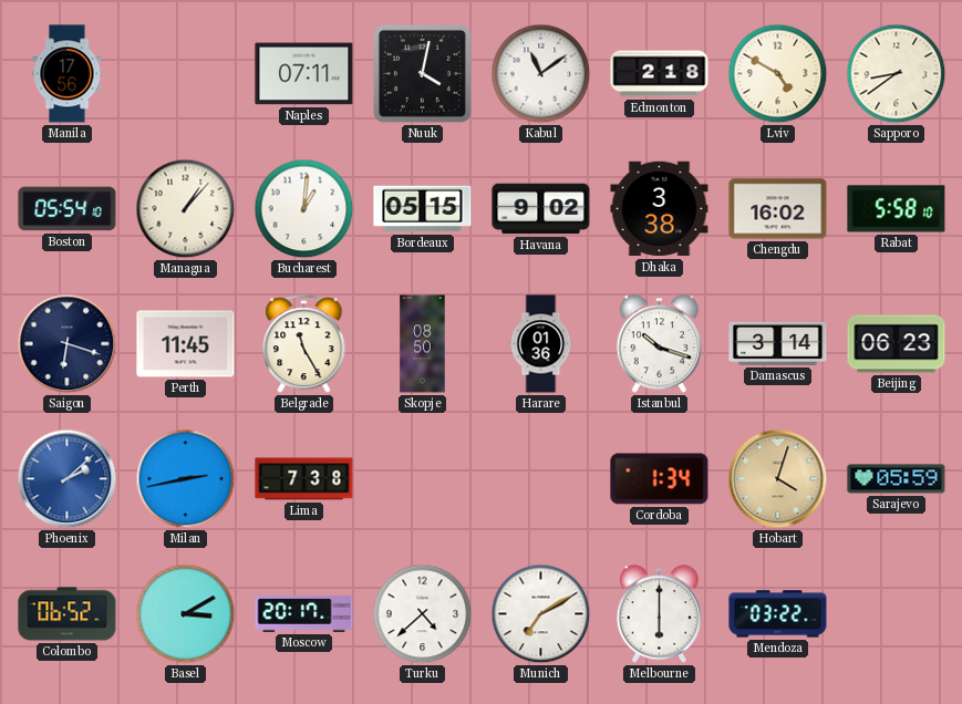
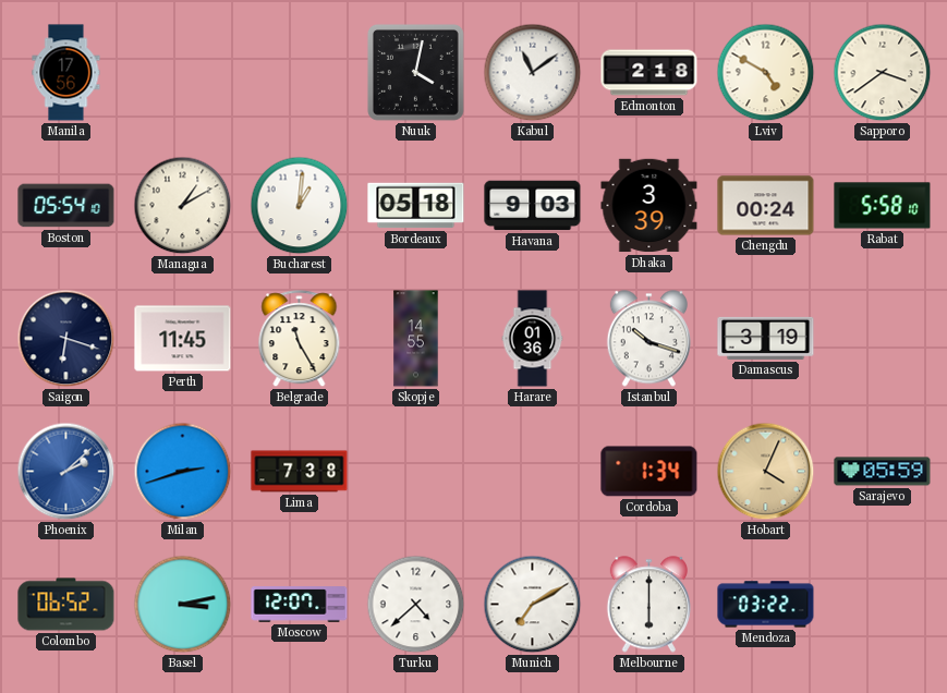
Naples: 07:11 -> none (304, 74)
Sapporo: 8:39 -> 3:39 (883, 73)
Managua: 1:07 -> 1:10 (183, 206)
Bordeaux: 05:15 -> 05:18 (416, 206)
Havana: 9:02 -> 9:03 (533, 206)
Dhaka: 3:38 -> 3:39 (649, 206)
Chengdu: 16:02 -> 00:24 (766, 206)
Skopje: 08:50 -> 14:55 (416, 339)
Damascus: 3:14 -> 3:19 (766, 338)
Beijing: 06:23 -> none (897, 344)
Milan: 2:43 -> 2:42 (183, 472)
Hobart: 4:03 -> 4:04 (766, 472)
Basel: 3:10 -> 3:13 (183, 605)
Moscow: 20:17 -> 12:07 (300, 605)
